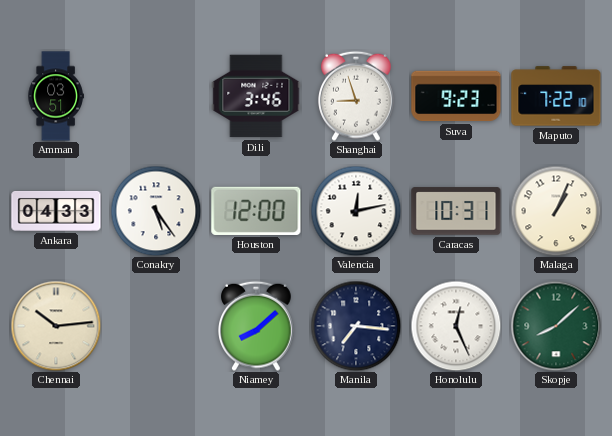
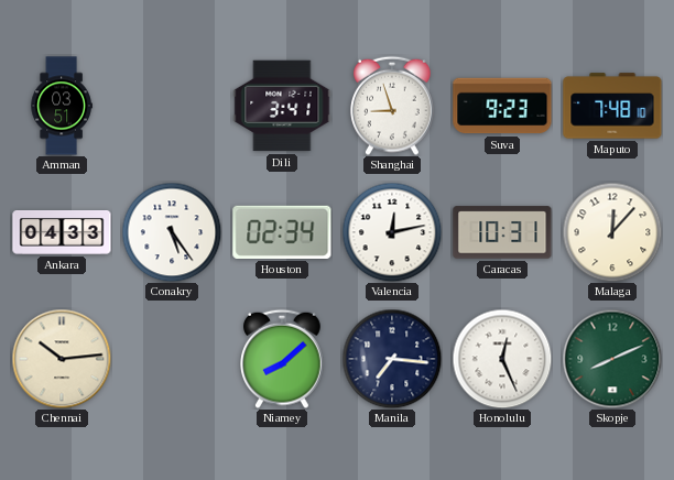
Dili: 3:46 -> 3:41 (282, 106)
Maputo: 7:22 -> 7:48 (612, 106)
Houston: 12:00 -> 02:34 (282, 232)
Malaga: 1:04 -> 12:07 (612, 232)
Skopje: 8:08 -> 8:11 (612, 359)
